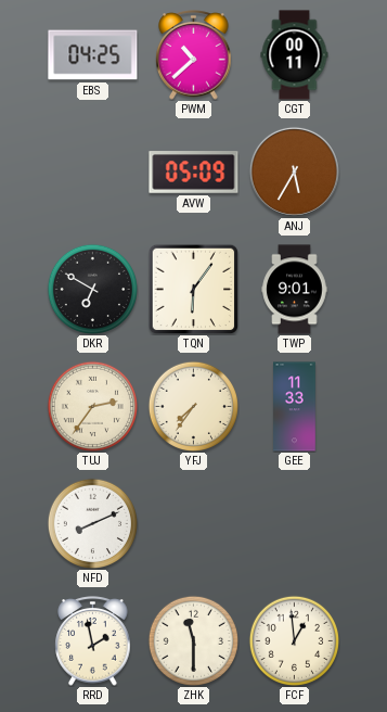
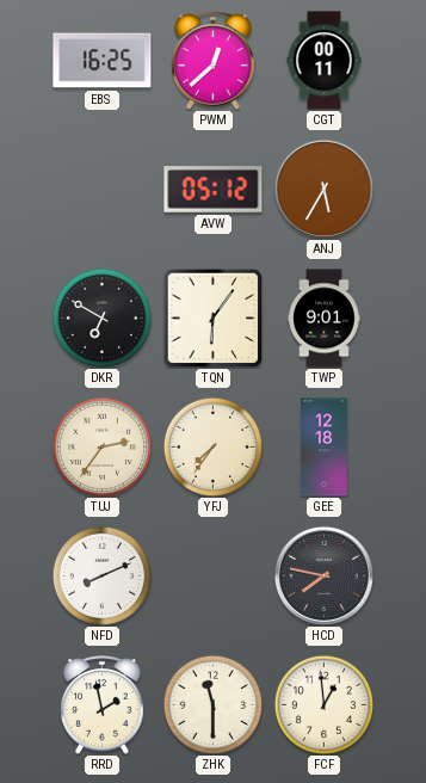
EBS: 04:25 -> 16:25 (103, 61)
PWM: 10:38 -> 12:38 (214, 61)
AVW: 05:09 -> 05:12 (214, 190)
GEE: 11:33 -> 12:18 (325, 448)
HCD: none -> 7:47 (323, 575)
